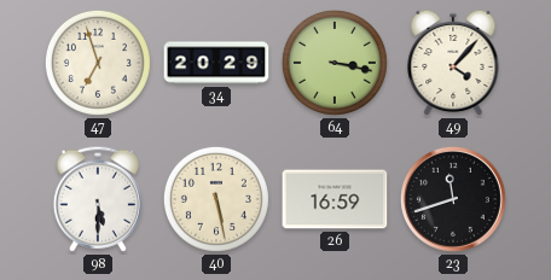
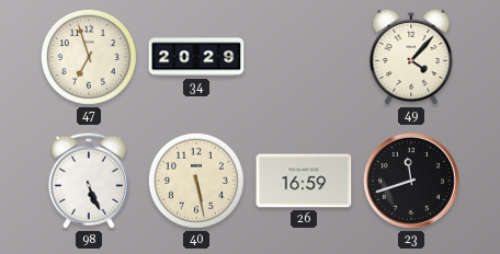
64: 3:17 -> none (335, 63)
98: 5:30 -> 5:26 (88, 181)
